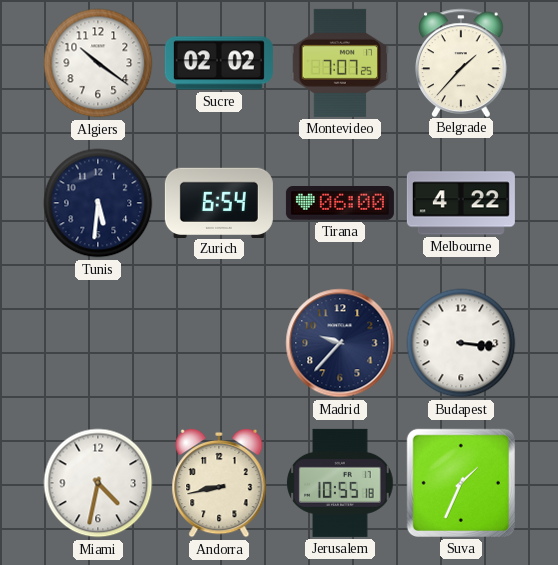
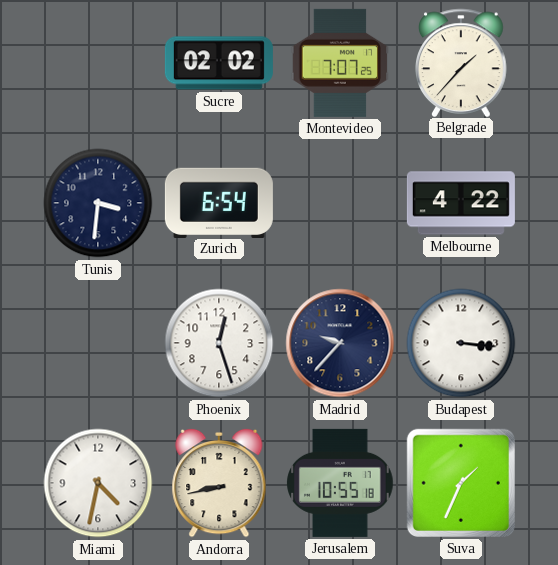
Algiers: 10:21 -> none (98, 63)
Tunis: 5:31 -> 3:31 (98, 203)
Tirana: 06:00 -> none (340, 204)
Phoenix: none -> 12:27 (219, 343)
